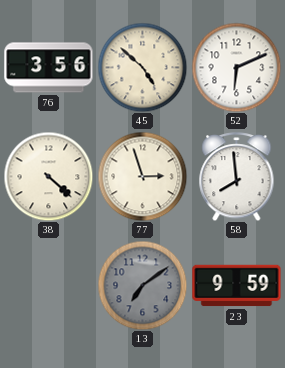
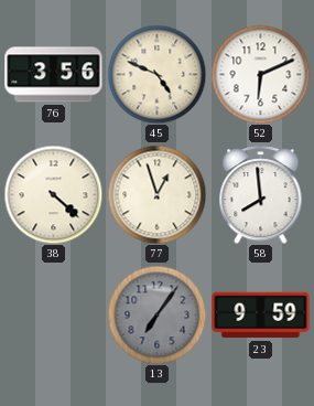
45: 4:52 -> 4:49 (156, 74)
77: 2:57 -> 12:57 (156, 194)
13: 7:09 -> 7:06 (156, 314)
